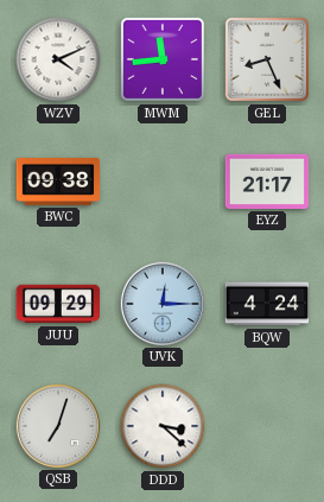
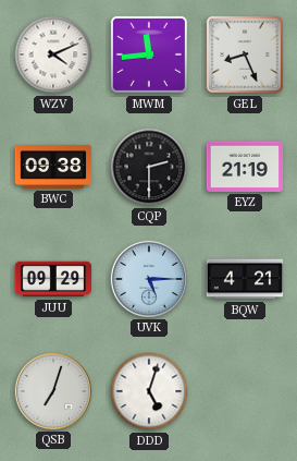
CQP: none -> 2:30 (149, 167)
EYZ: 21:17 -> 21:19 (245, 167)
UVK: 12:15 -> 5:15 (148, 278)
BQW: 4:24 -> 4:21 (245, 279)
DDD: 3:22 -> 5:03 (149, 391)
